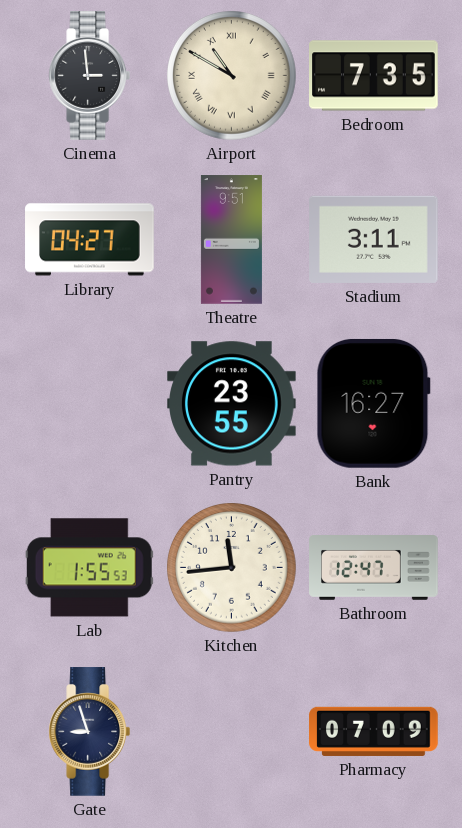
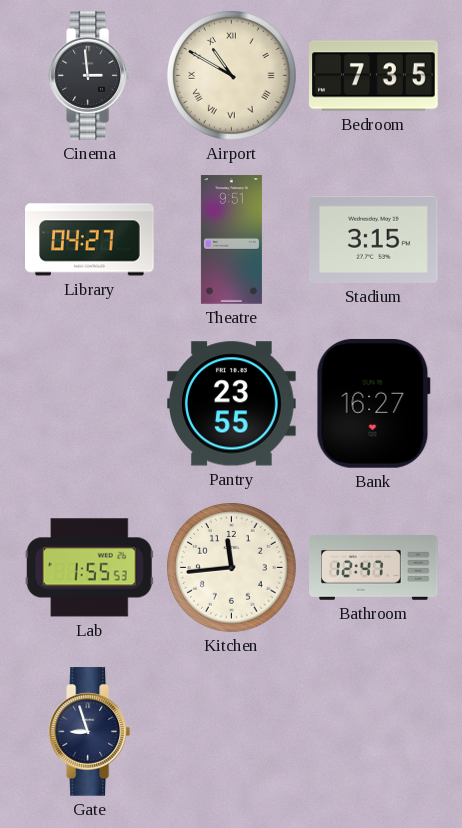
Stadium: 3:11 -> 3:15 (374, 239)
Pharmacy: 07:09 -> none (374, 731)
